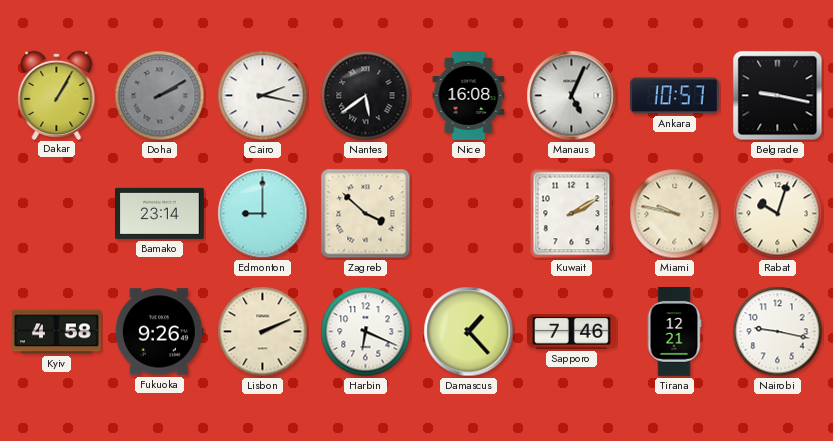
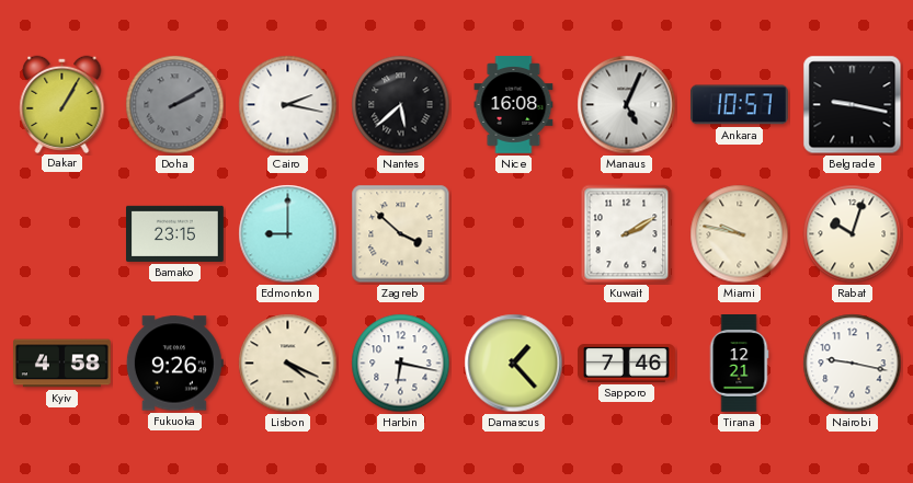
Nantes: 5:39 -> 5:38 (401, 105)
Bamako: 23:14 -> 23:15 (175, 233)
Lisbon: 2:11 -> 4:19 (288, 364)
Harbin: 6:19 -> 6:17 (401, 364)
